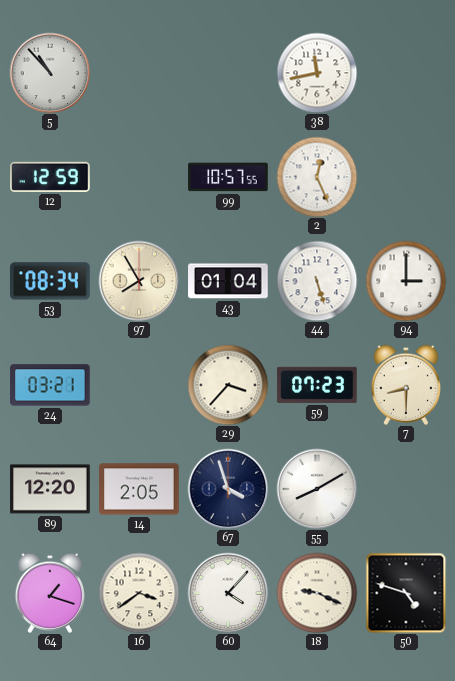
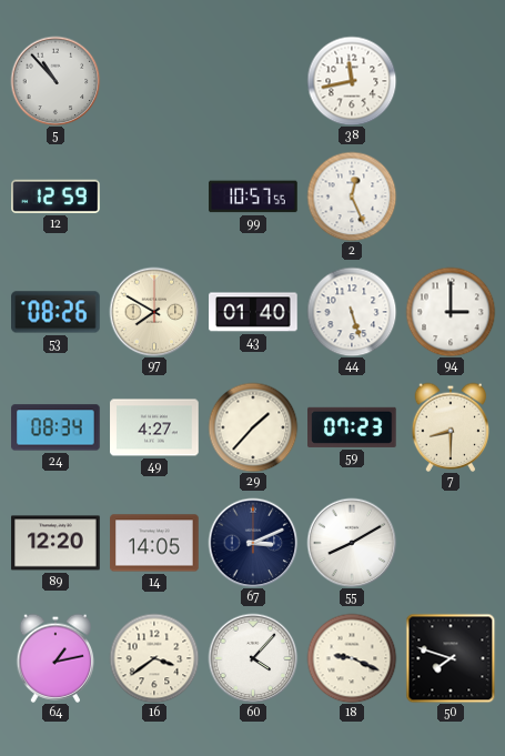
53: 08:34 -> 08:26 (55, 312)
97: 7:55 -> 7:50 (154, 312)
43: 01:04 -> 01:40 (253, 312)
24: 03:21 -> 08:34 (55, 427)
49: none -> 4:27 (154, 427)
29: 3:37 -> 1:37 (253, 427)
14: 2:05 -> 14:05 (154, 543)
67: 3:57 -> 3:11 (253, 543)
64: 1:18 -> 1:13 (55, 658)
50: 4:48 -> 7:48 (451, 658)
